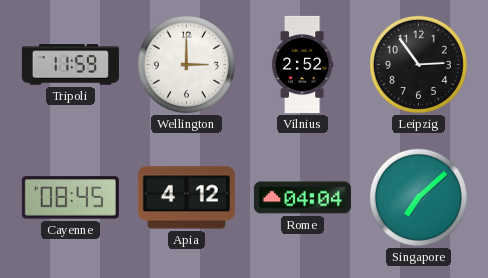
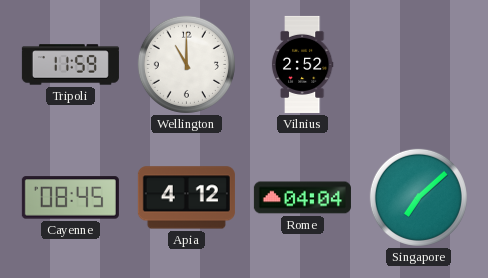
Wellington: 3:00 -> 11:00 (186, 64)
Leipzig: 2:54 -> none (418, 64)
